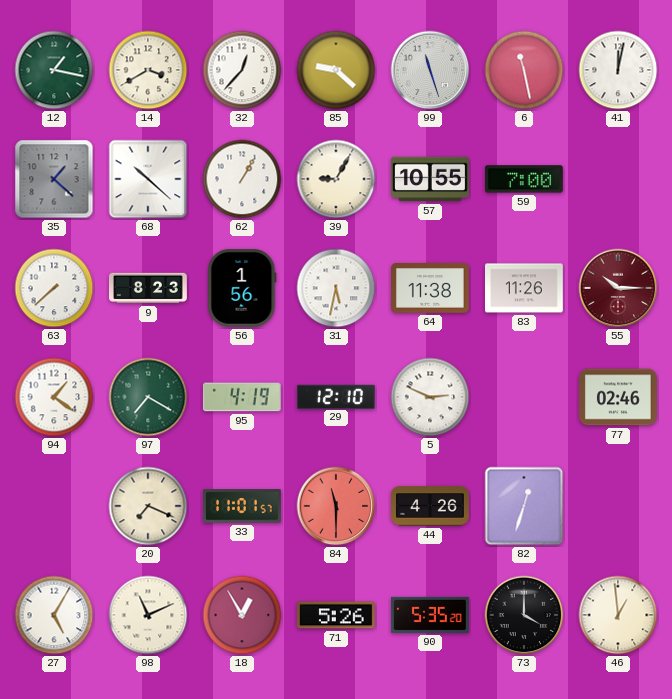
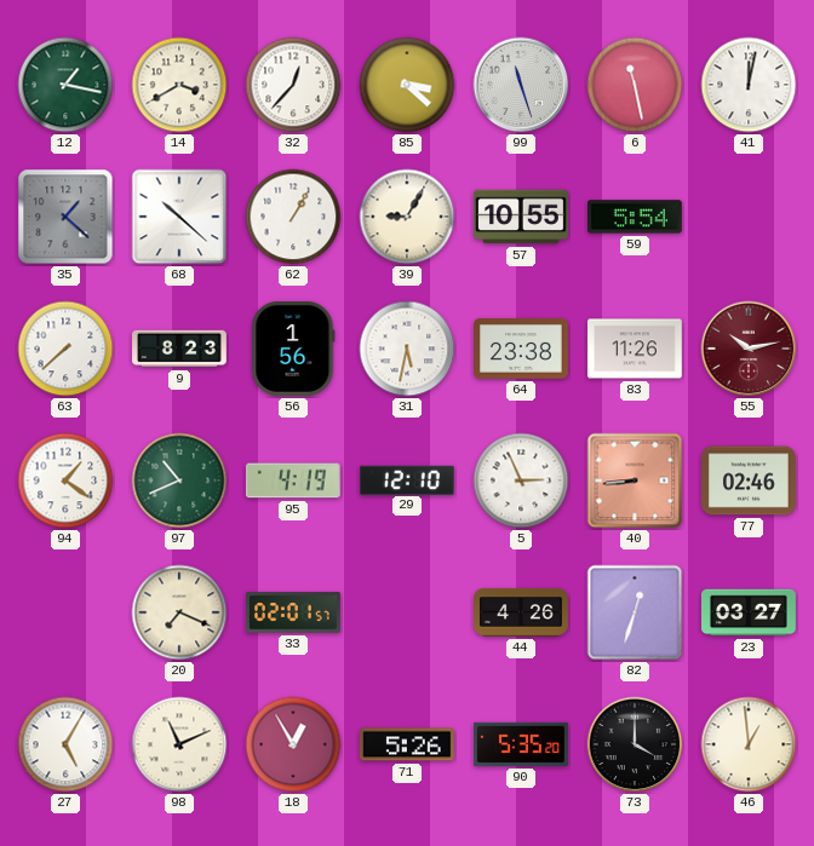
85: 9:22 -> 3:22 (407, 85)
59: 7:00 -> 5:54 (635, 217)
64: 11:38 -> 23:38 (522, 350)
55: 10:15 -> 10:13 (749, 349)
97: 7:20 -> 10:41 (179, 480)
5: 2:49 -> 2:56 (521, 480)
40: none -> 8:44 (635, 480)
33: 11:01 -> 02:01 (294, 612)
84: 11:30 -> none (336, 506)
23: none -> 03:27 (750, 612)
